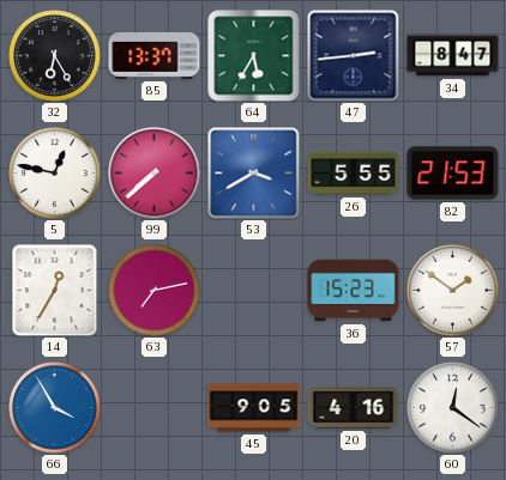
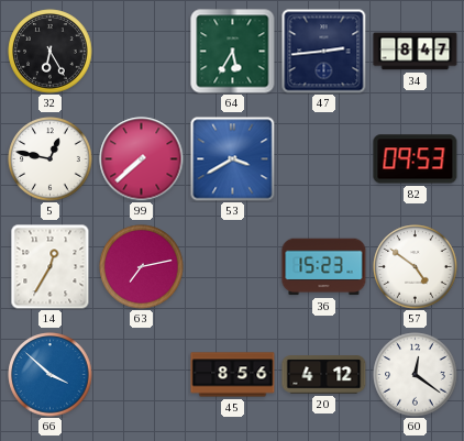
85: 13:37 -> none (155, 55)
26: 5:55 -> none (354, 174)
82: 21:53 -> 09:53 (416, 159)
57: 1:51 -> 4:51 (416, 267)
66: 3:55 -> 3:52 (51, 375)
45: 9:05 -> 8:56 (233, 375)
20: 4:16 -> 4:12 (324, 375)
